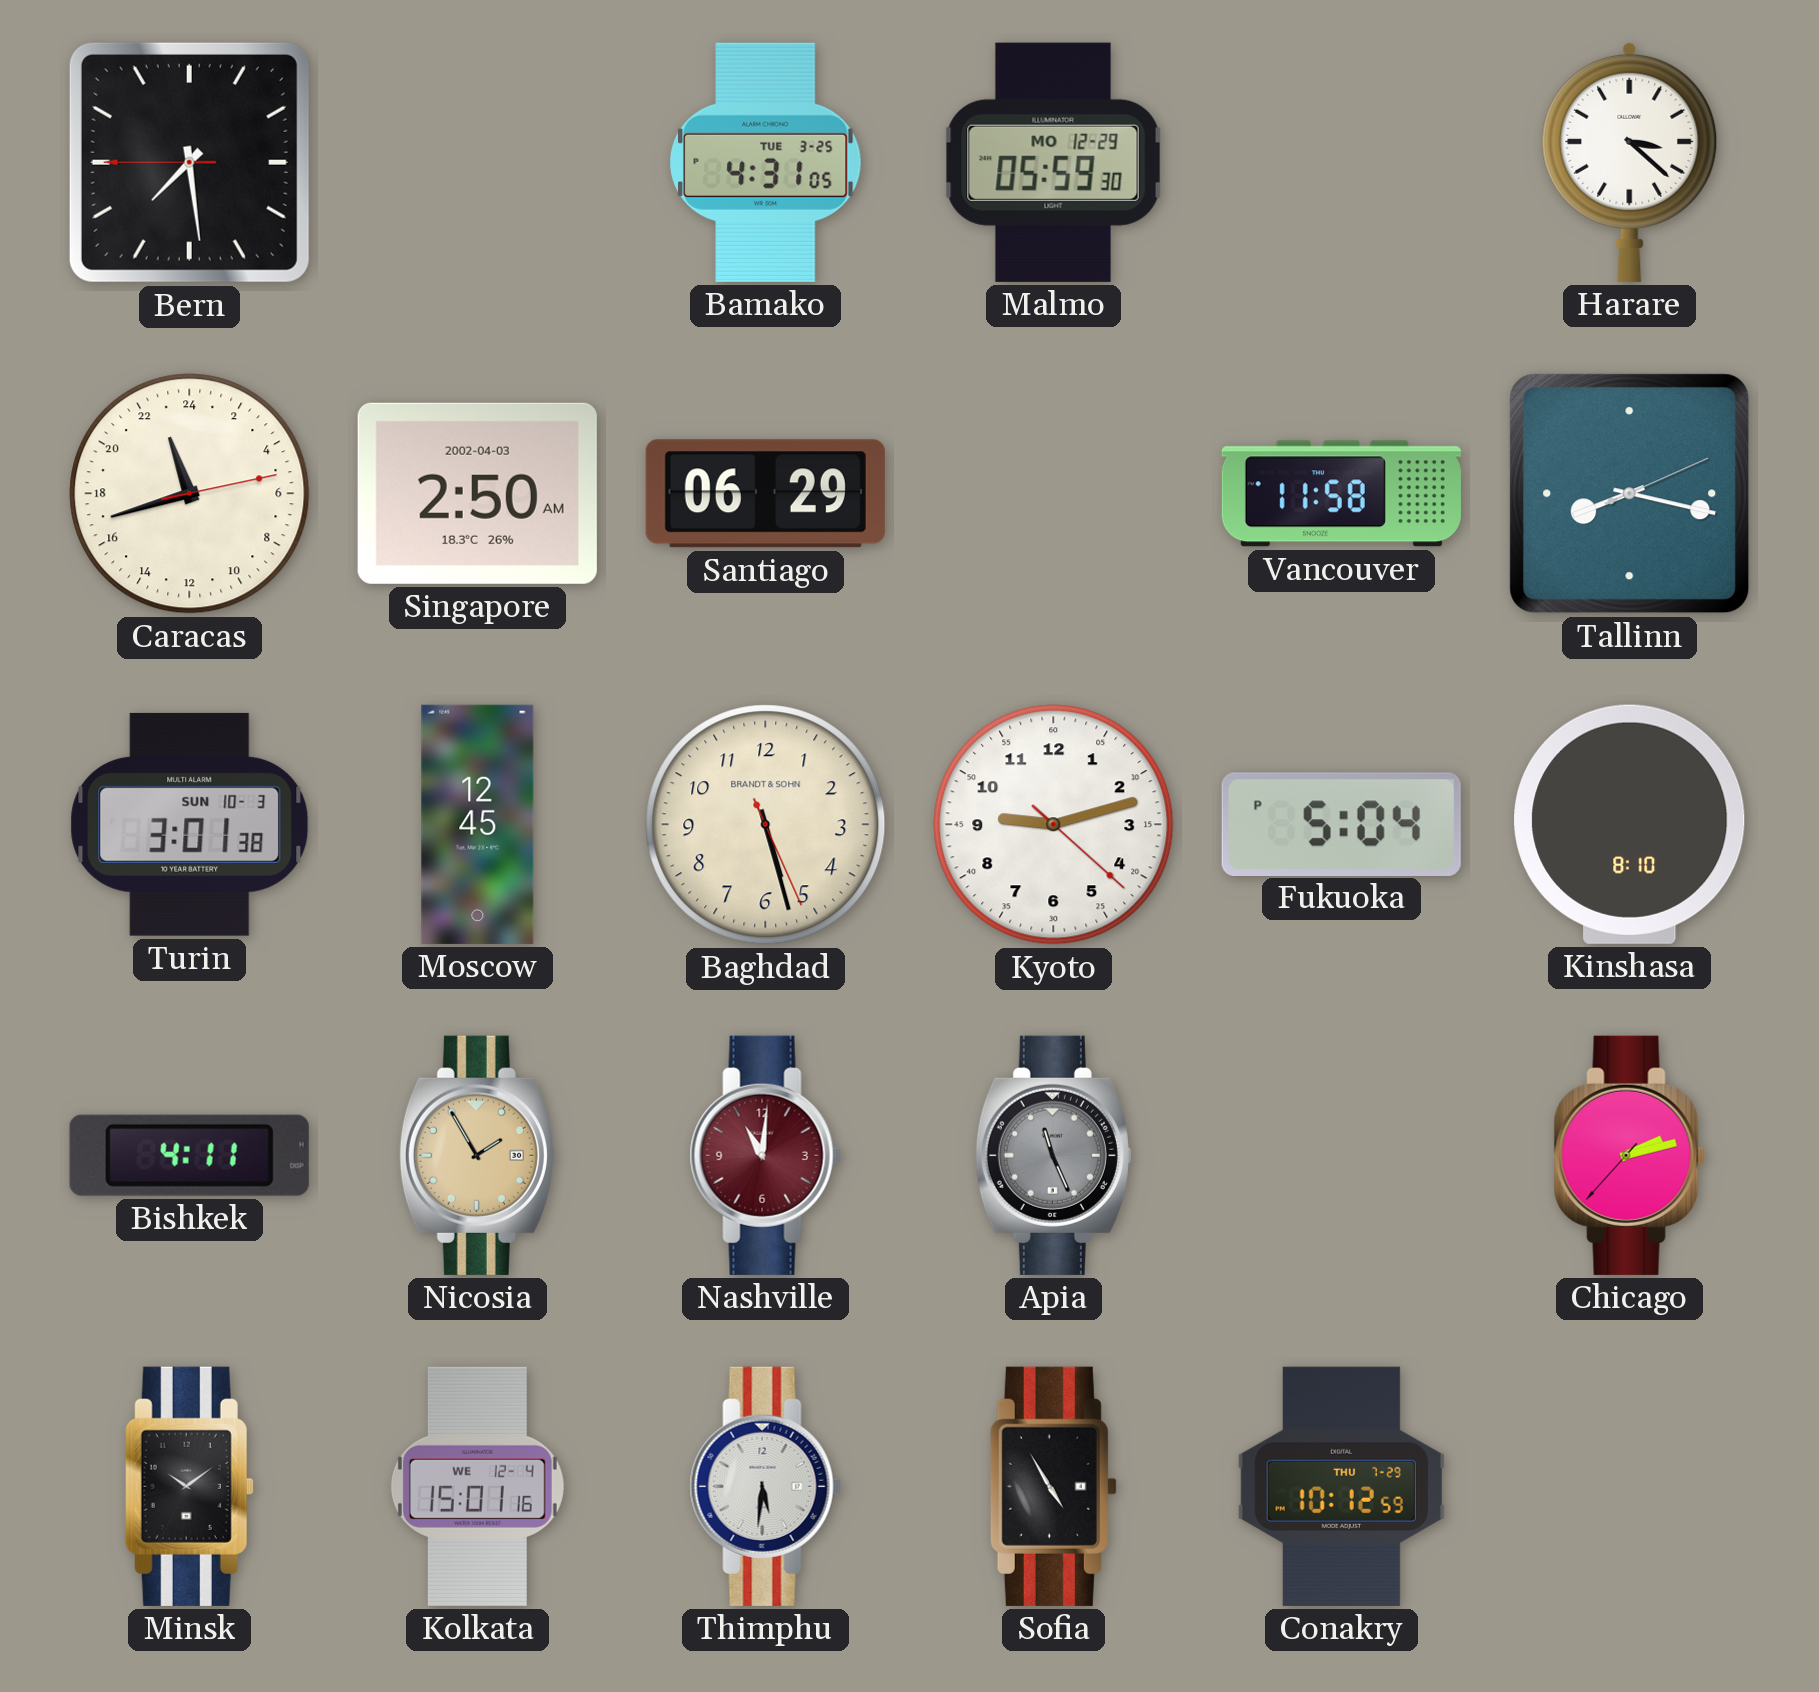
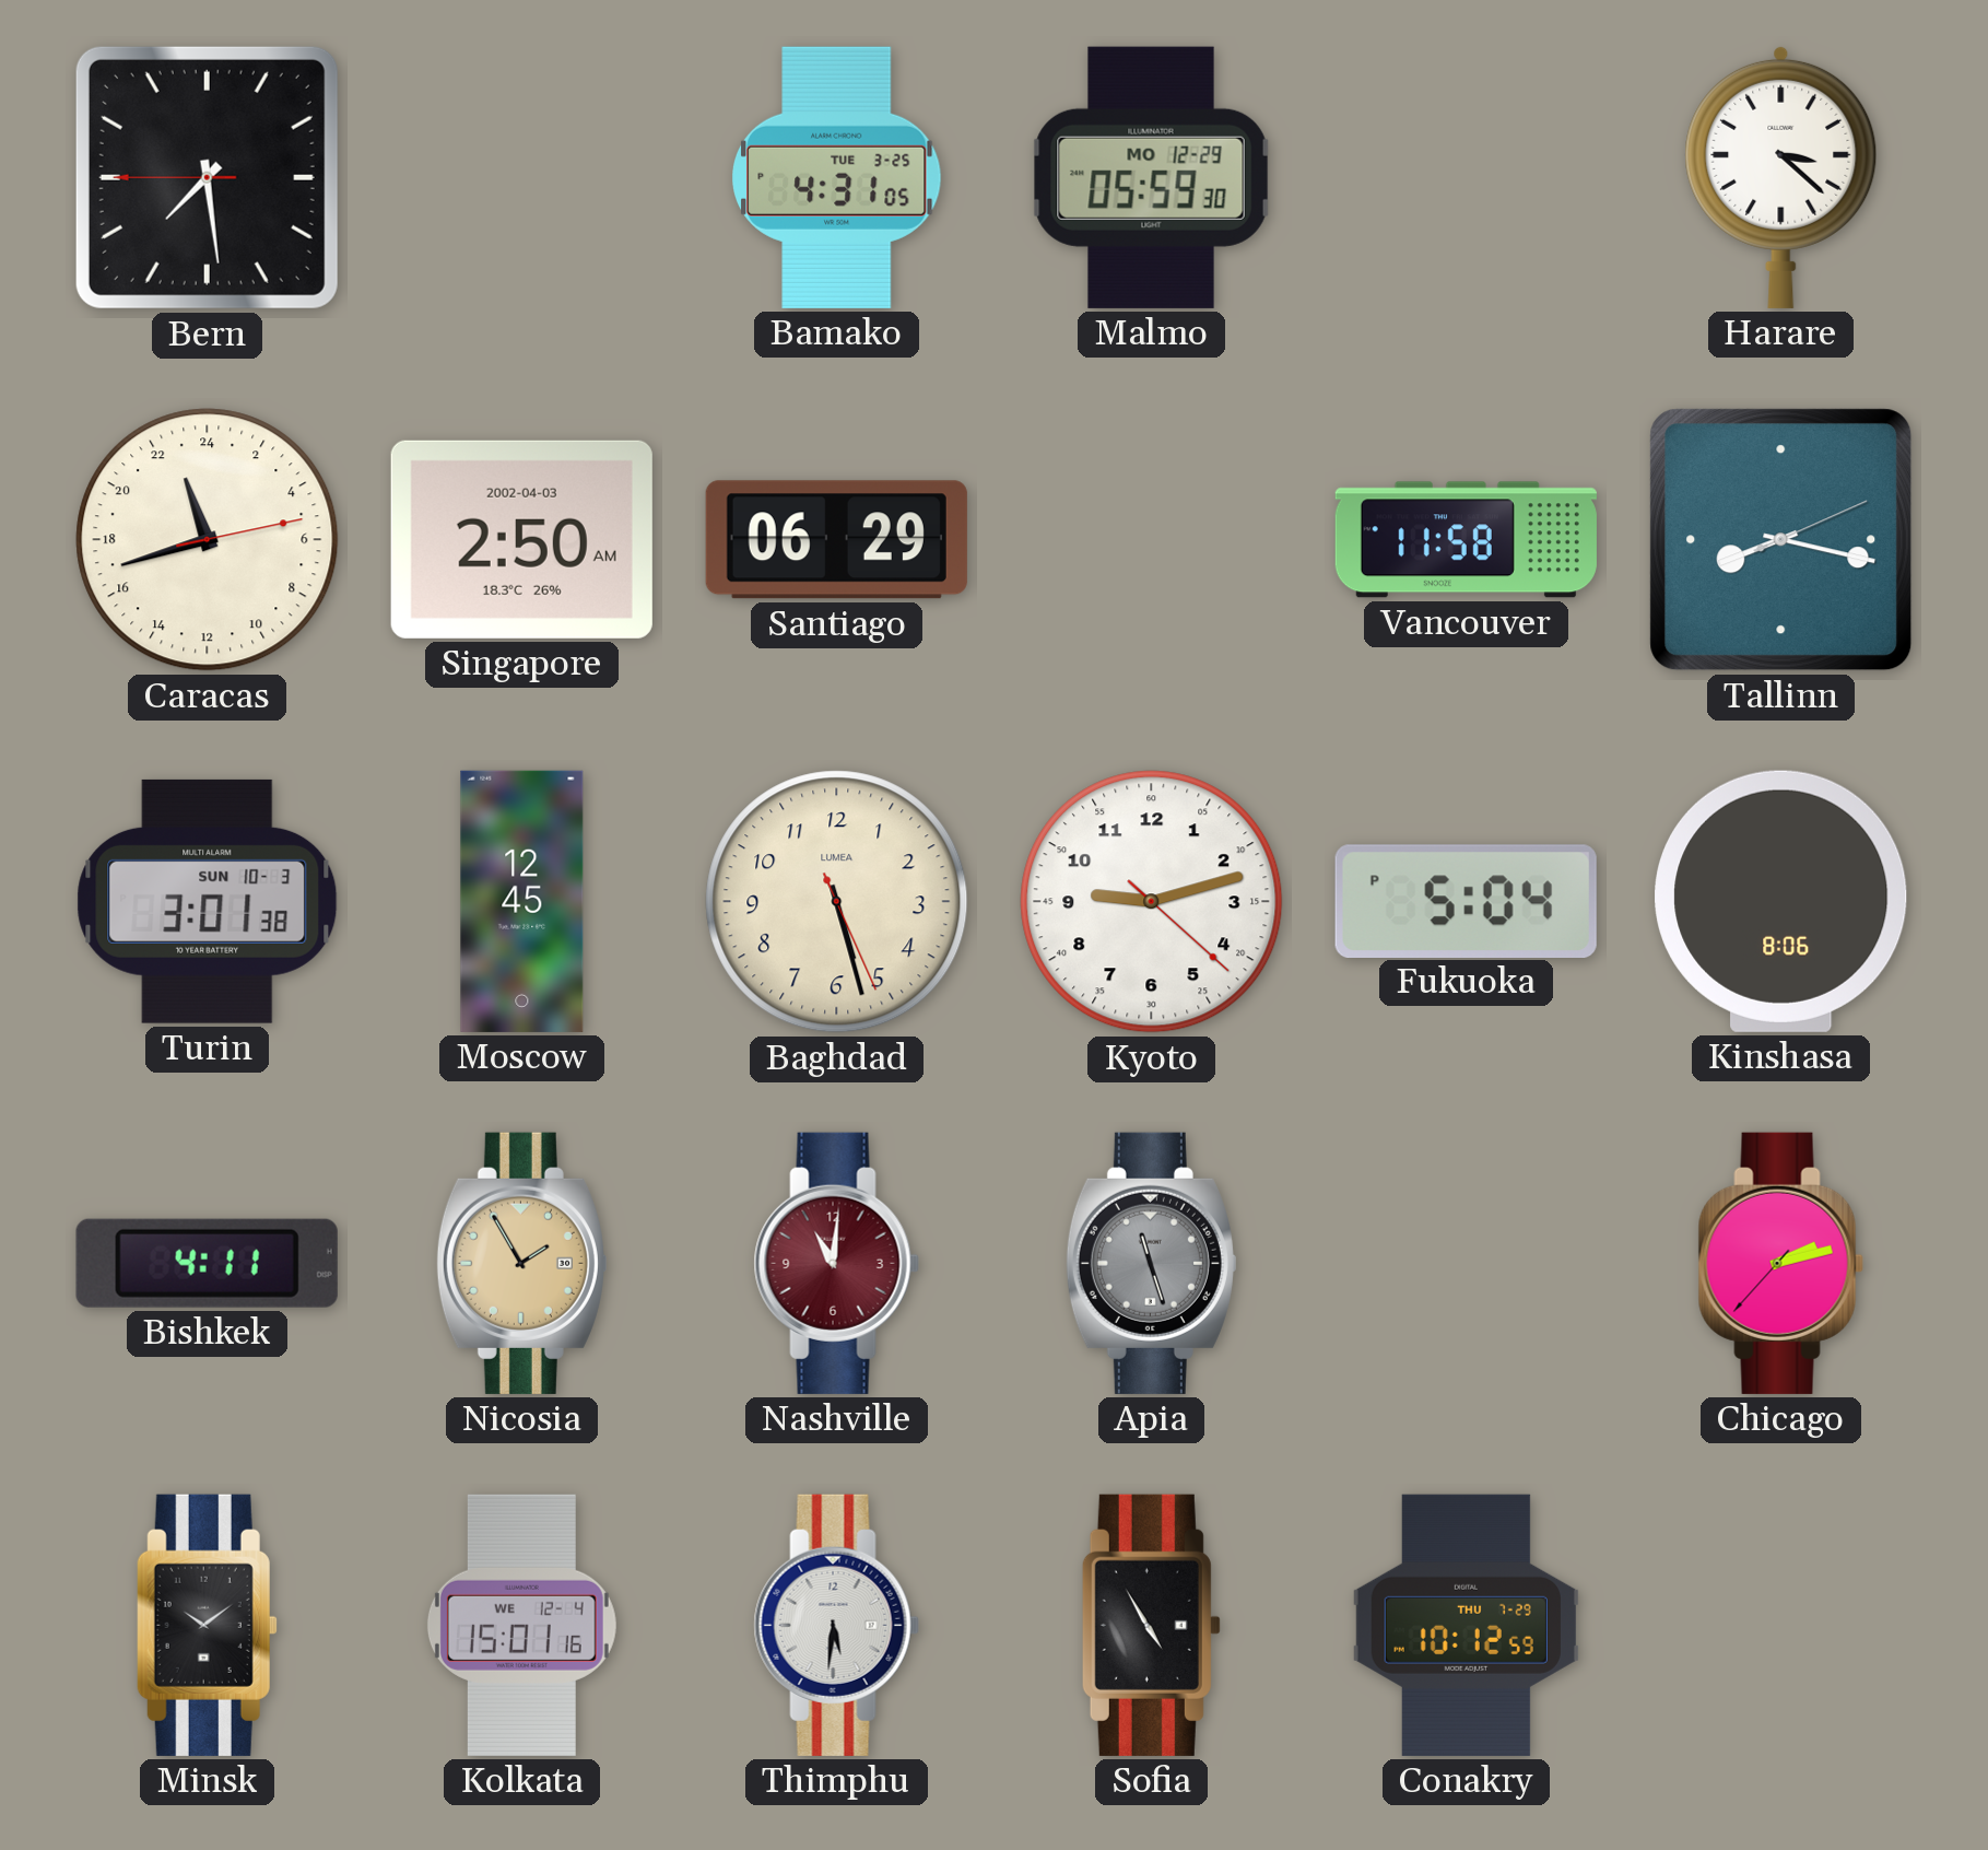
Baghdad brand: BRANDT & SOHN -> LUMEA (837, 902)
Kinshasa: 8:10 -> 8:06 (1781, 901)
Apia: 11:26 -> 11:27 (1151, 1263)
